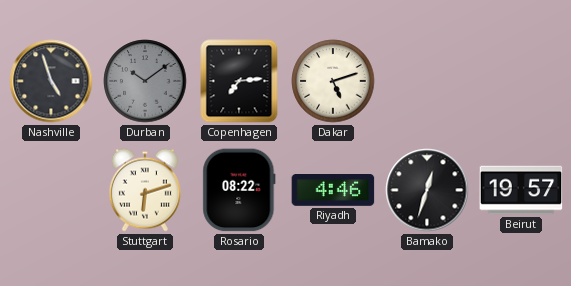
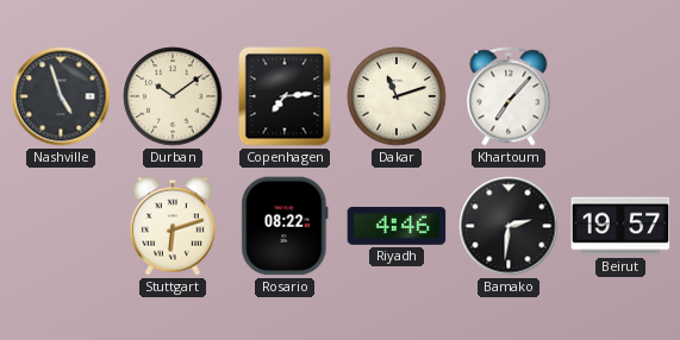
Durban dial: grey -> cream (173, 96)
Dakar: 5:12 -> 11:12 (397, 96)
Khartoum: none -> 7:07 (509, 96)
Bamako: 12:33 -> 2:31 (509, 226)
